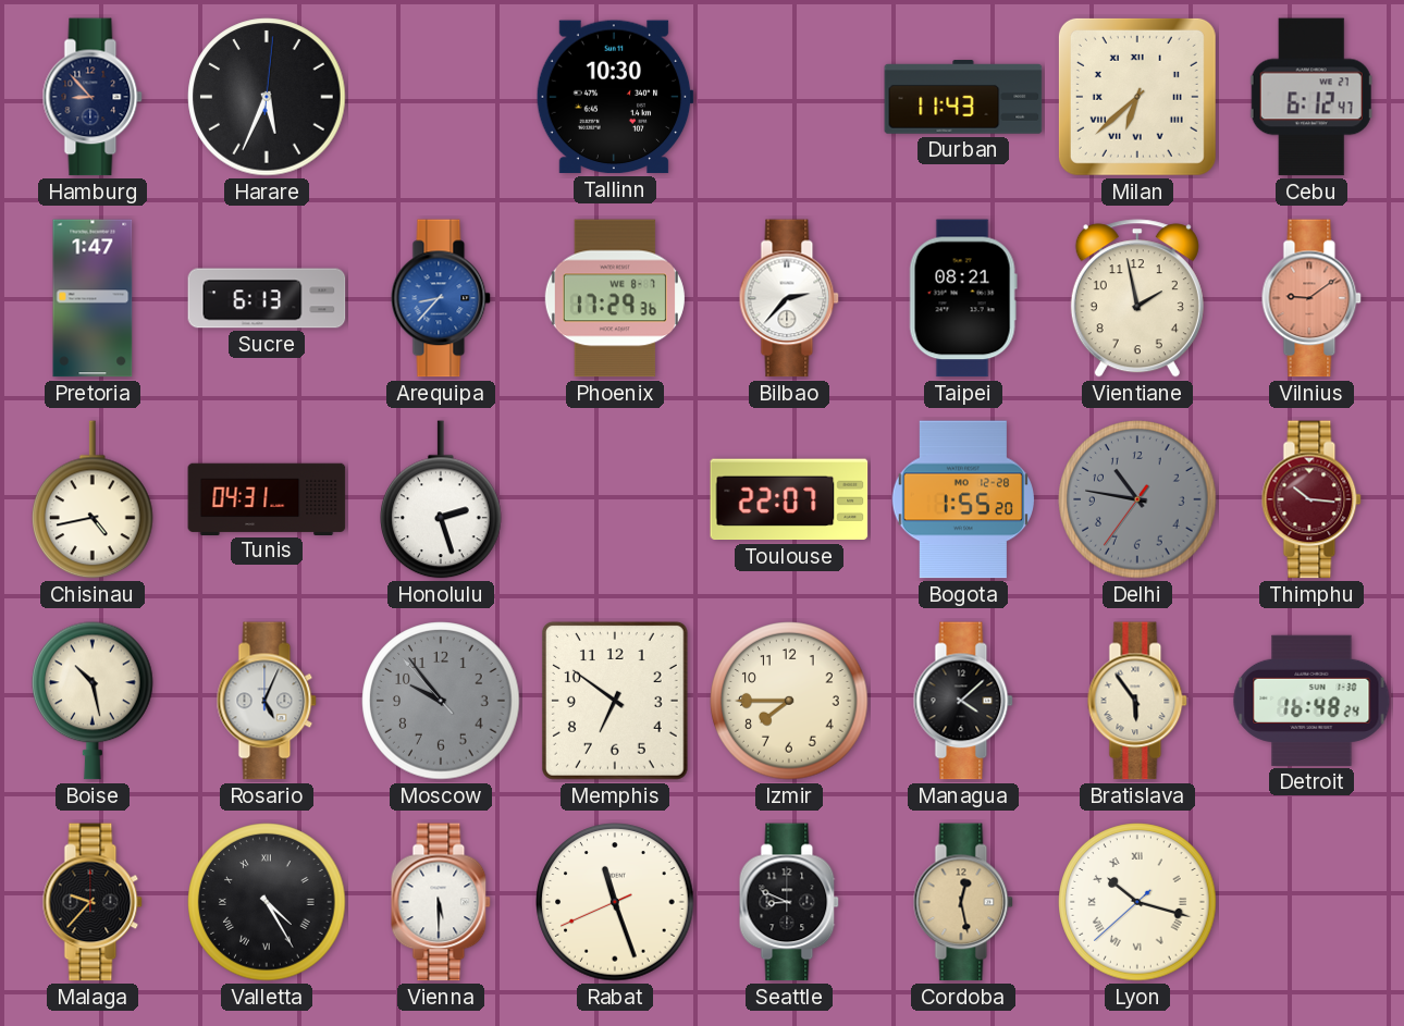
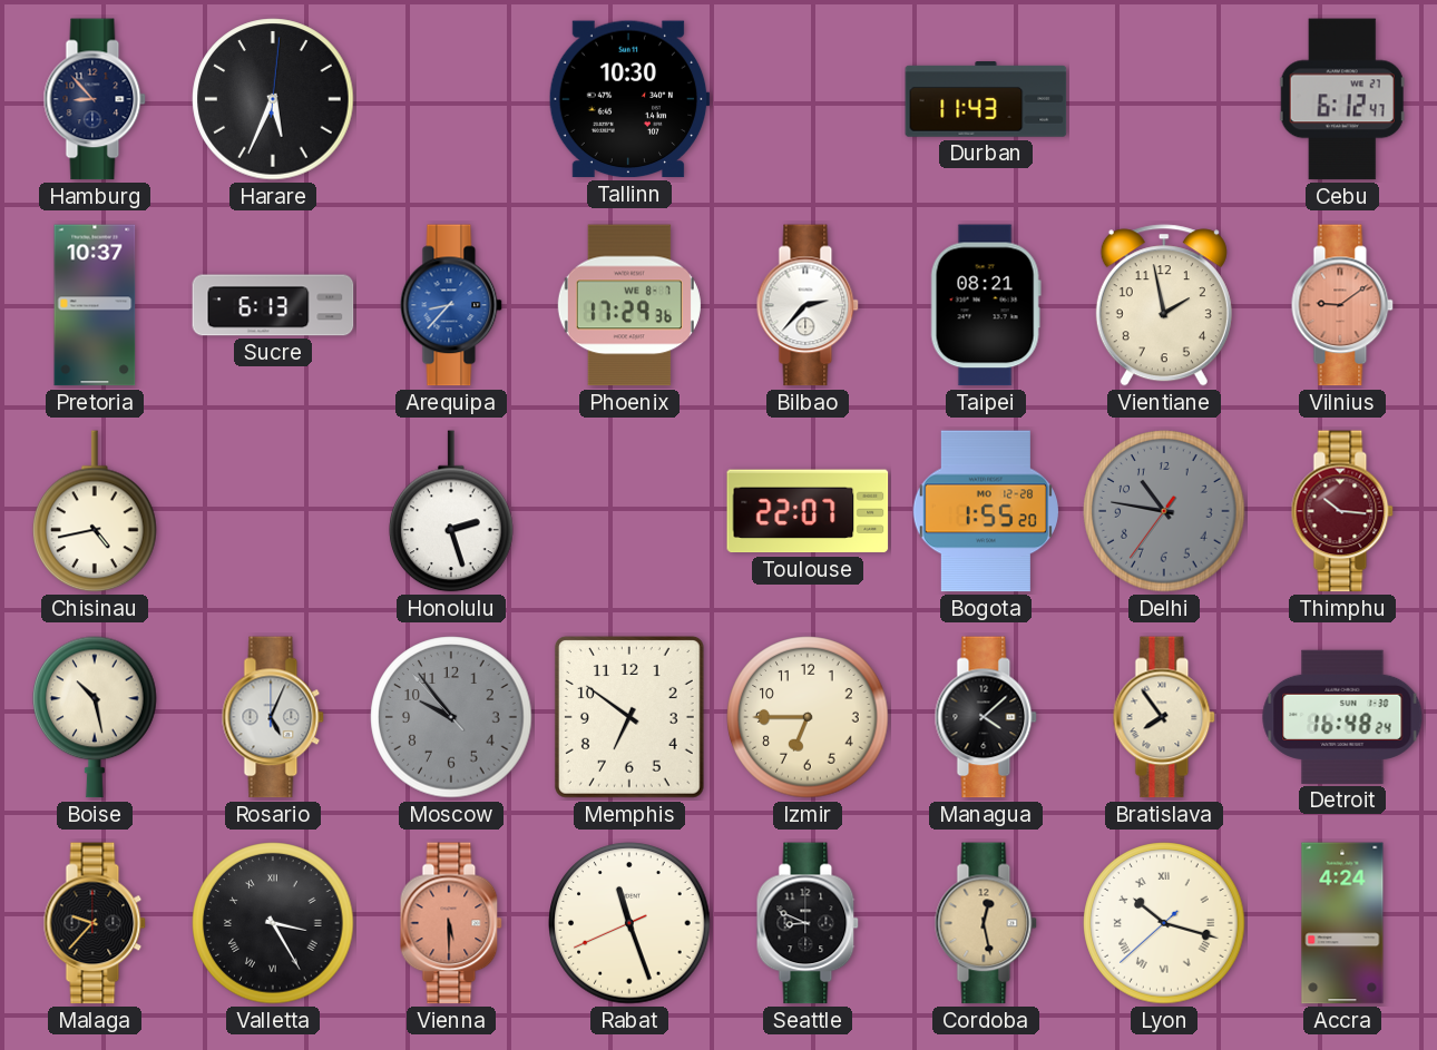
Milan: 6:38 -> none (1137, 97)
Pretoria: 1:47 -> 10:37 (95, 305)
Tunis: 04:31 -> none (267, 498)
Izmir: 7:45 -> 6:45 (808, 717)
Bratislava: 5:54 -> 7:54 (1164, 717)
Valletta: 4:25 -> 3:25 (273, 923)
Vienna dial: white -> salmon (451, 923)
Accra: none -> 4:24 (1342, 923)
